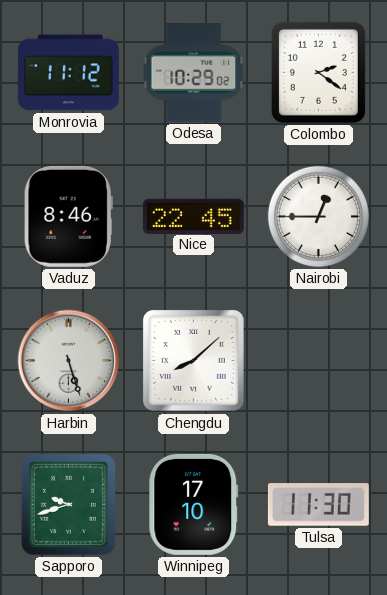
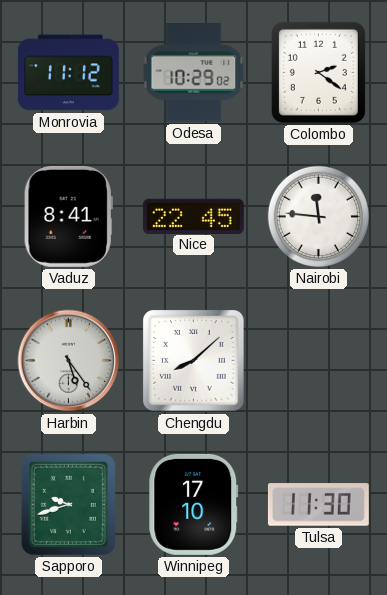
Vaduz: 8:46 -> 8:41 (68, 216)
Nairobi: 12:45 -> 11:46 (318, 216)
Harbin: 5:27 -> 5:24 (69, 361)
